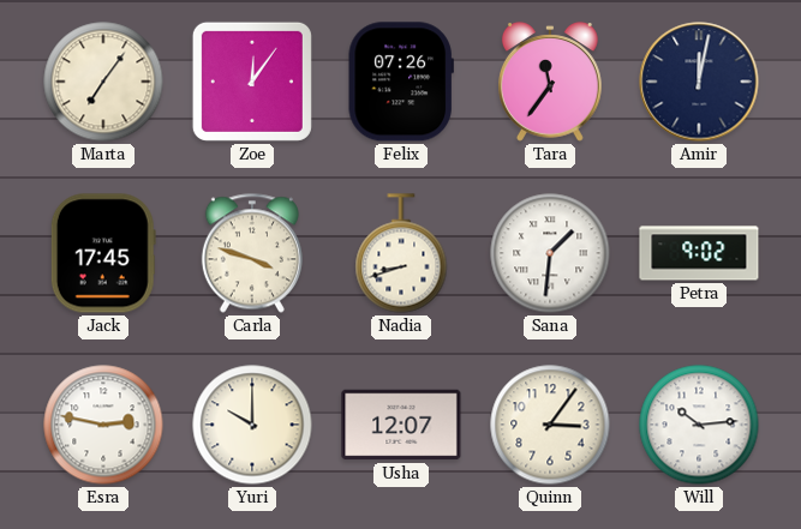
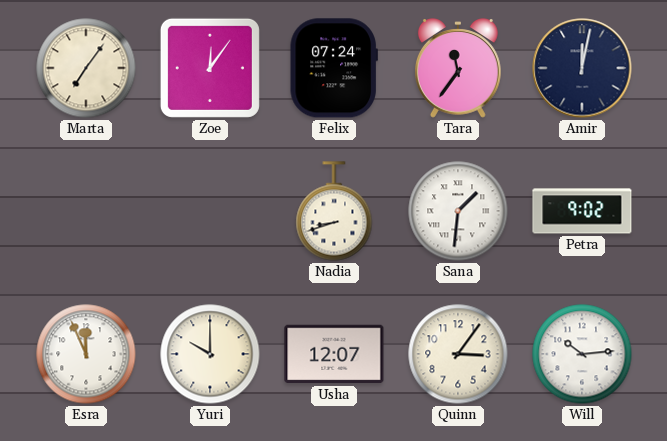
Felix: 07:26 -> 07:24 (334, 68)
Jack: 17:45 -> none (103, 253)
Carla: 3:48 -> none (252, 253)
Esra: 2:47 -> 11:56 (86, 354)
